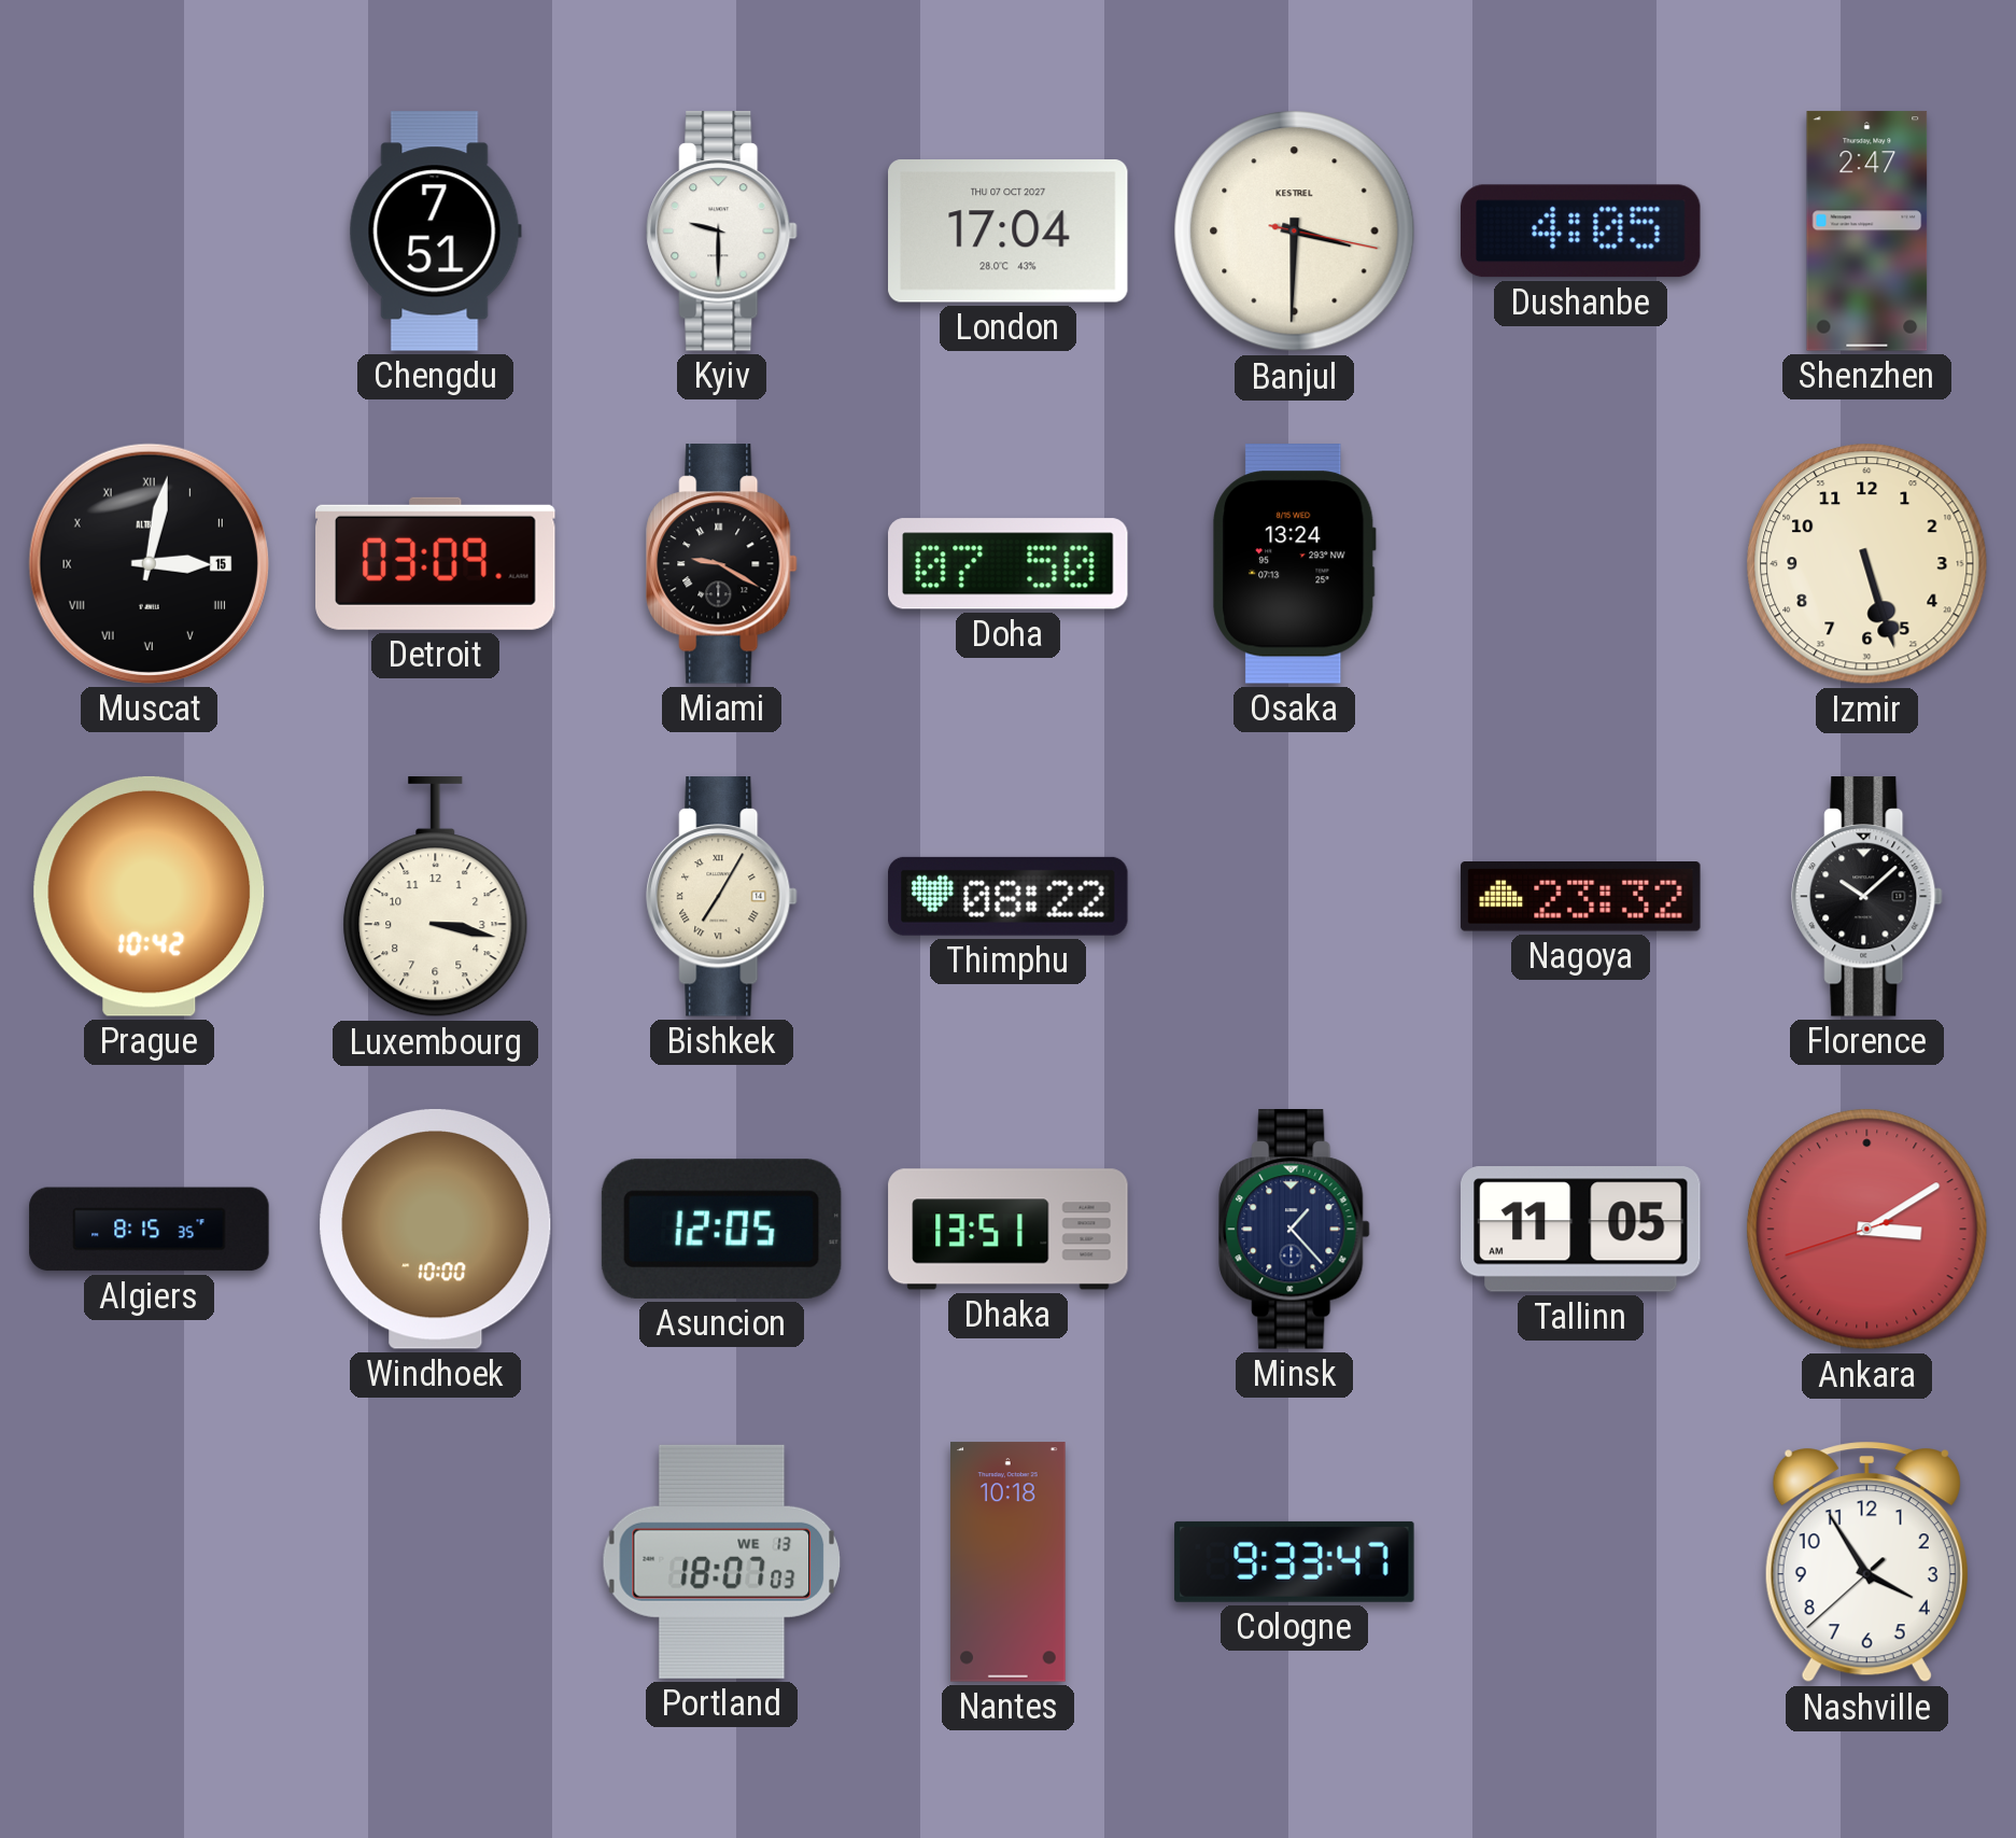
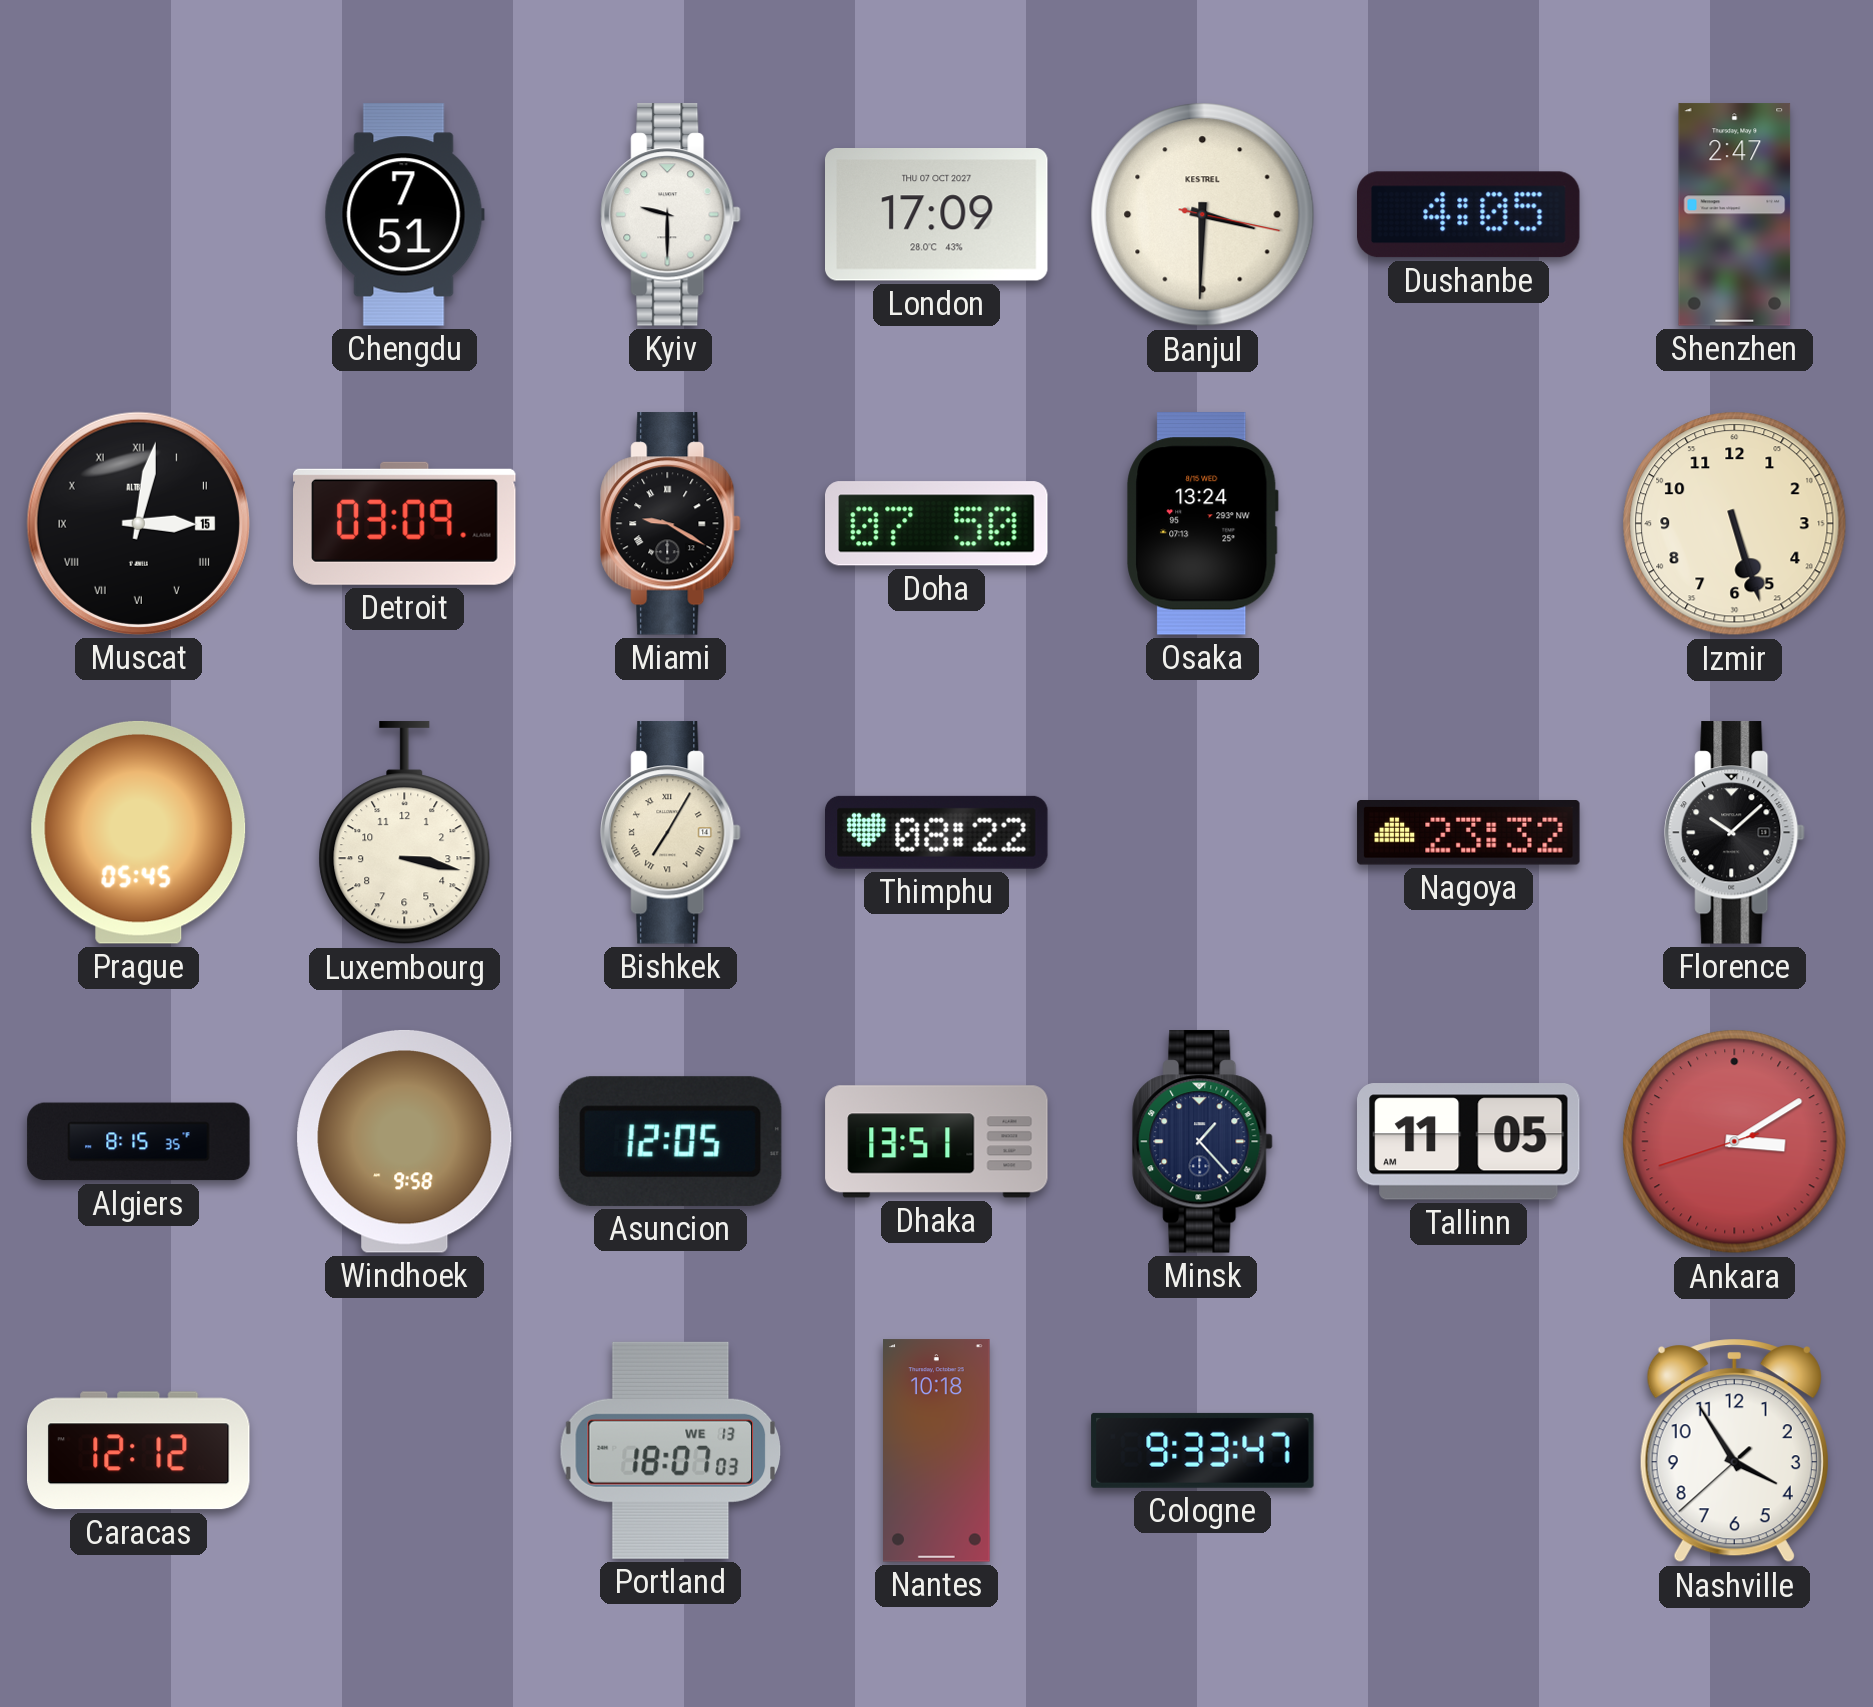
London: 17:04 -> 17:09 (937, 215)
Prague: 10:42 -> 05:45 (139, 832)
Windhoek: 10:00 -> 9:58 (405, 1141)
Caracas: none -> 12:12 (139, 1451)
